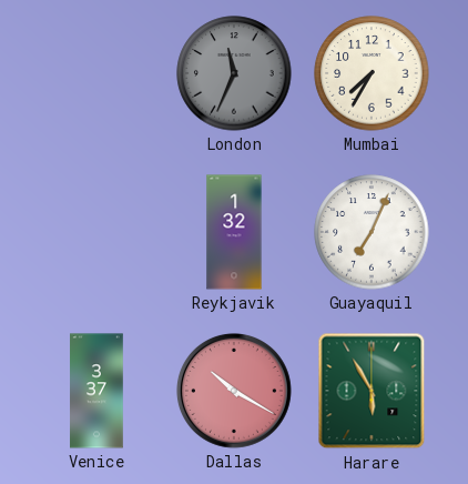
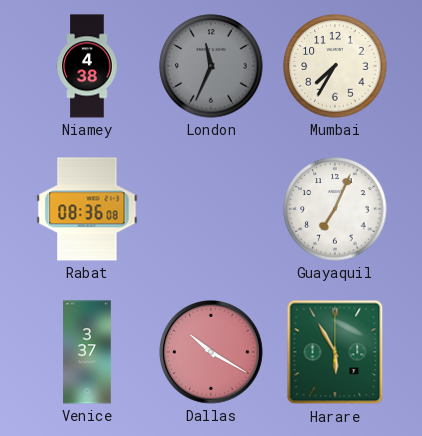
Niamey: none -> 4:38 (87, 66)
Rabat: none -> 08:36 (87, 209)
Reykjavik: 1:32 -> none (234, 232)
